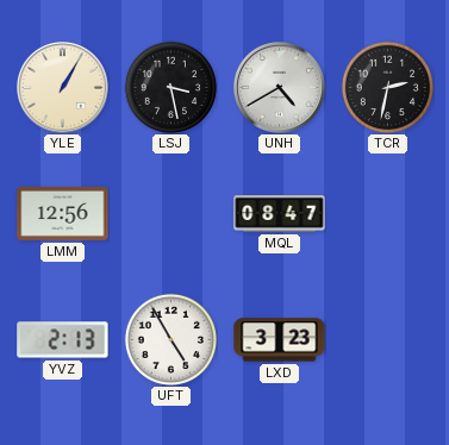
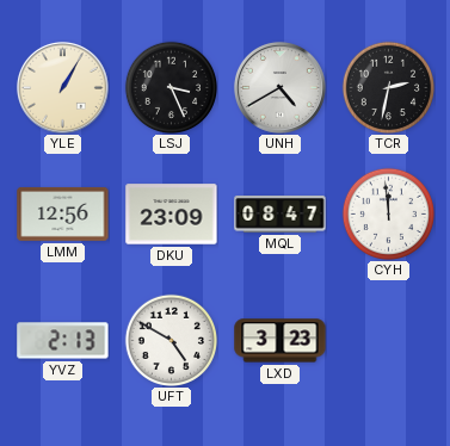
LSJ: 3:28 -> 3:26 (171, 87)
DKU: none -> 23:09 (172, 215)
CYH: none -> 11:59 (388, 213)
UFT: 4:55 -> 4:50 (171, 340)
